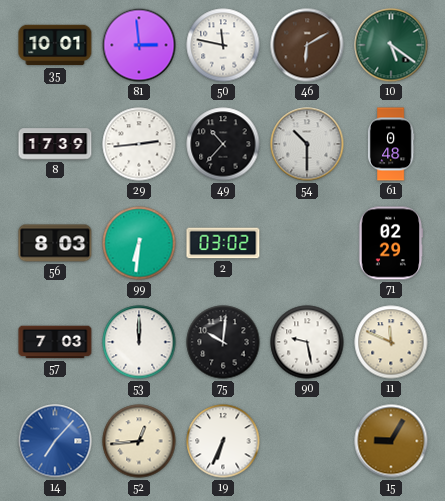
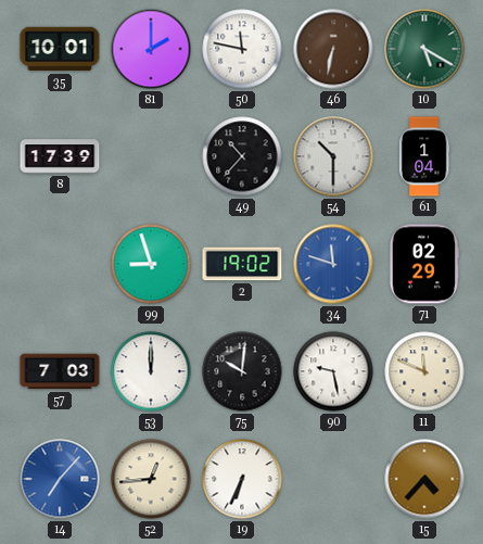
81: 2:59 -> 2:00 (151, 49)
46: 6:10 -> 6:32 (333, 49)
10: 5:21 -> 5:20 (424, 49)
29: 2:44 -> none (139, 144)
61: 0:48 -> 1:04 (424, 156)
56: 8:03 -> none (55, 243)
99: 6:31 -> 8:57 (151, 264)
2: 03:02 -> 19:02 (242, 264)
34: none -> 11:48 (333, 264)
15: 9:05 -> 4:37 (424, 479)
